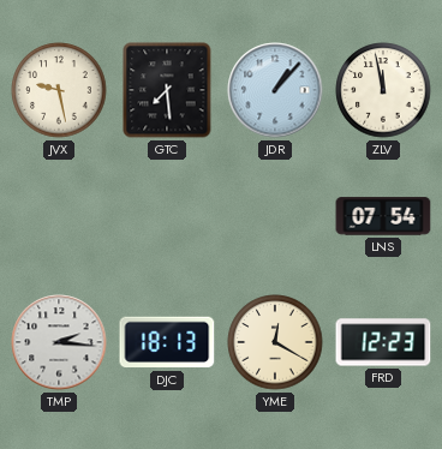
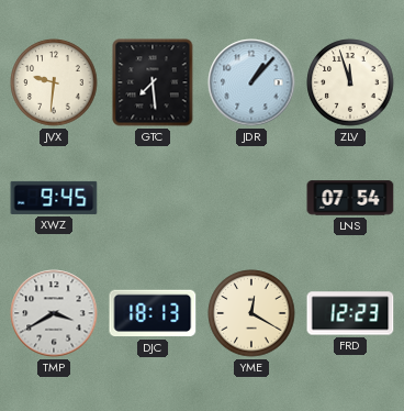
JVX: 9:28 -> 9:31 (54, 82)
ZLV: 11:58 -> 11:57 (350, 82)
XWZ: none -> 9:45 (54, 198)
TMP: 2:16 -> 3:40 (54, 313)
